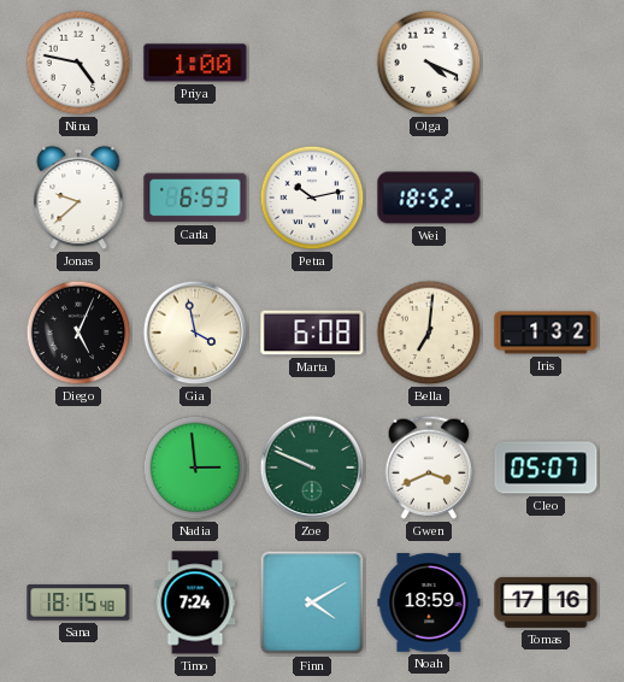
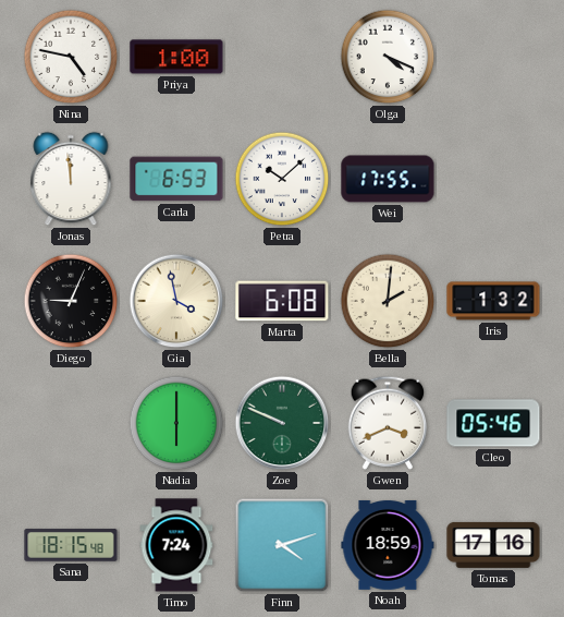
Jonas: 9:38 -> 11:59 (71, 179)
Petra: 10:13 -> 10:08 (282, 179)
Wei: 18:52 -> 17:55 (388, 179)
Diego: 5:04 -> 9:04 (71, 301)
Bella: 7:01 -> 2:01 (388, 301)
Nadia: 2:59 -> 6:00 (176, 423)
Cleo: 05:07 -> 05:46 (493, 423)
Finn: 4:10 -> 4:12 (282, 545)
